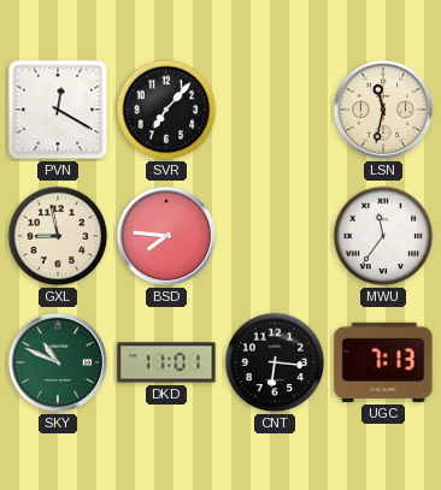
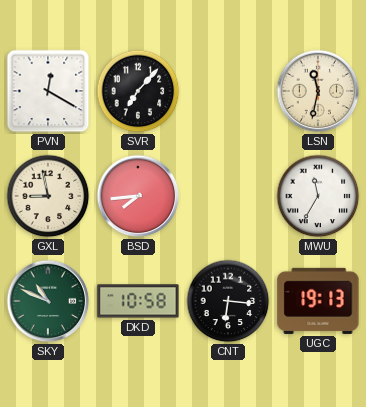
BSD: 7:46 -> 7:44 (138, 196)
MWU: 11:36 -> 11:35 (318, 196)
DKD: 11:01 -> 10:58 (138, 301)
UGC: 7:13 -> 19:13 (318, 301)
